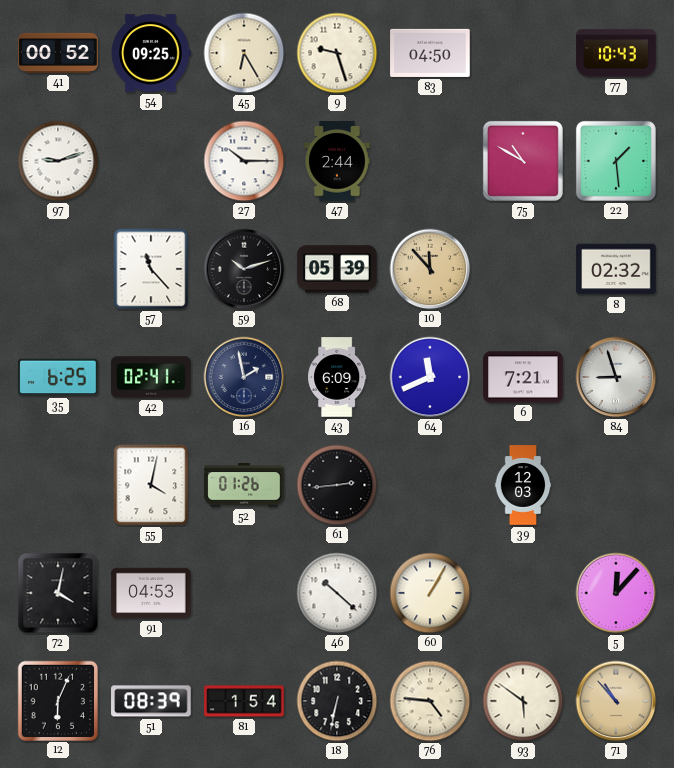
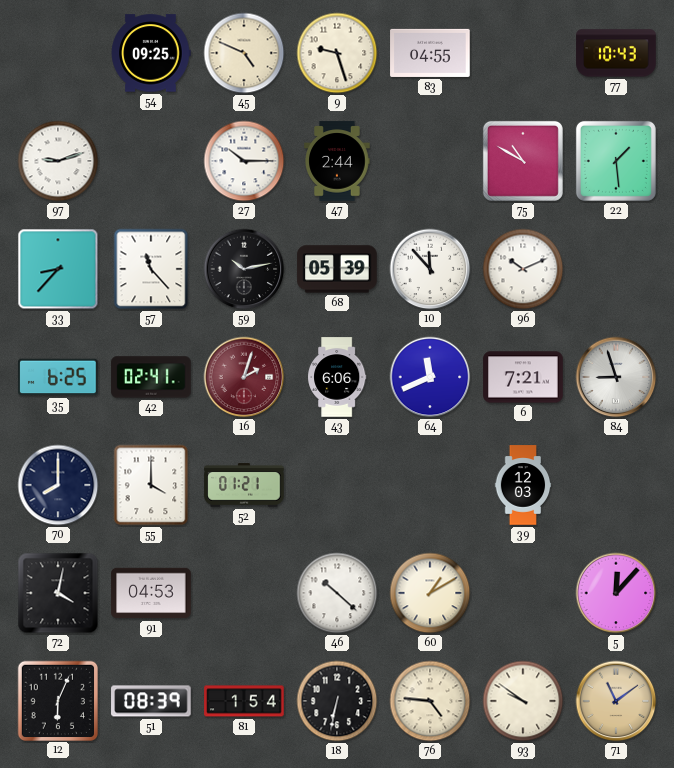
41: 00:52 -> none (58, 53)
45: 6:25 -> 4:49 (244, 53)
83: 04:50 -> 04:55 (430, 53)
33: none -> 8:37 (58, 269)
59: 10:12 -> 10:13 (244, 269)
10 dial: champagne -> white (430, 269)
96: none -> 10:11 (523, 269)
8: 02:32 -> none (616, 269)
16: 1:58 -> 2:03 (244, 377)
16 dial: navy -> burgundy (244, 377)
43: 6:09 -> 6:06 (338, 377)
70: none -> 8:00 (58, 485)
55: 4:02 -> 4:00 (151, 485)
52: 01:26 -> 01:21 (244, 485)
61: 2:44 -> none (337, 485)
60: 1:05 -> 1:10 (430, 593)
93: 5:51 -> 9:51 (523, 701)
71: 10:53 -> 11:09 (616, 701)
